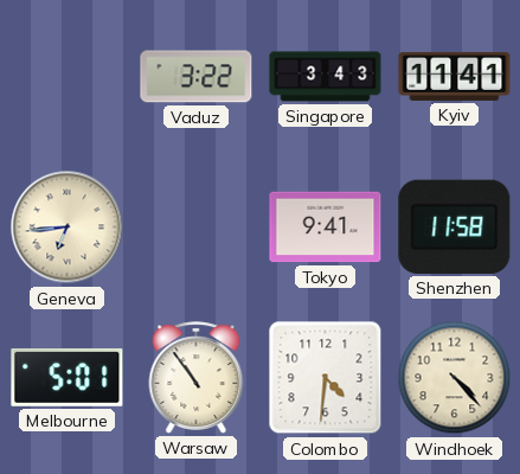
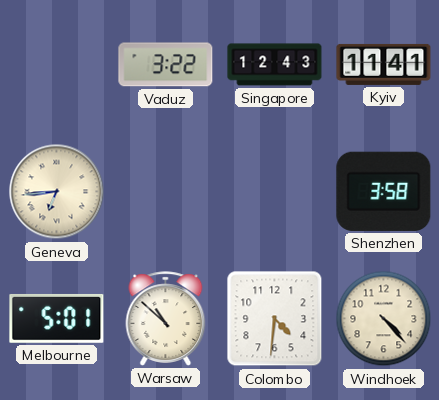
Singapore: 3:43 -> 12:43 (275, 65)
Tokyo: 9:41 -> none (326, 228)
Shenzhen: 11:58 -> 3:58 (384, 191)
Warsaw: 10:54 -> 10:52 (166, 319)
